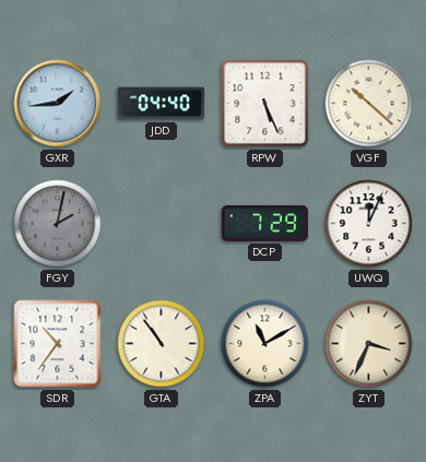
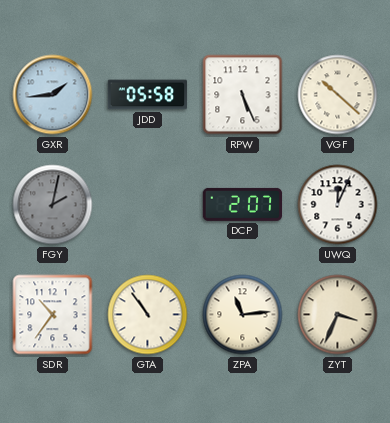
JDD: 04:40 -> 05:58 (148, 95)
DCP: 7:29 -> 2:07 (243, 204)
ZPA: 11:10 -> 11:14 (243, 315)
